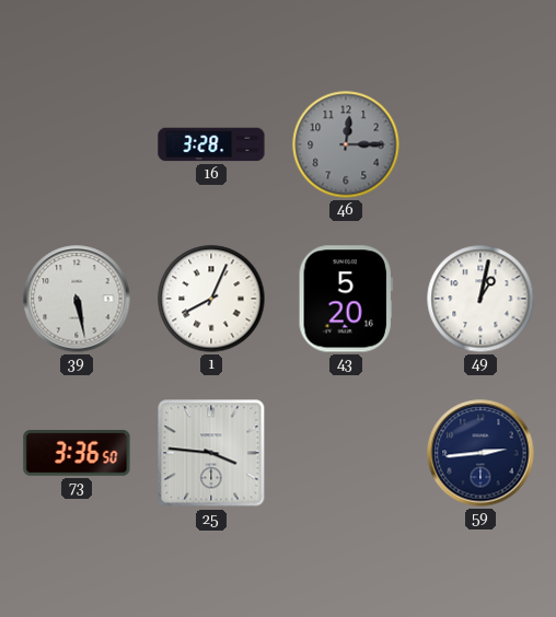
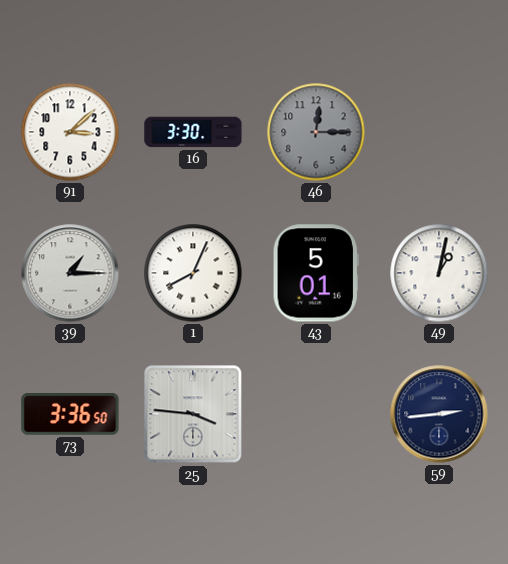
91: none -> 3:08 (70, 132)
16: 3:28 -> 3:30 (193, 132)
39: 5:28 -> 1:15 (70, 273)
43: 5:20 -> 5:01 (316, 273)
